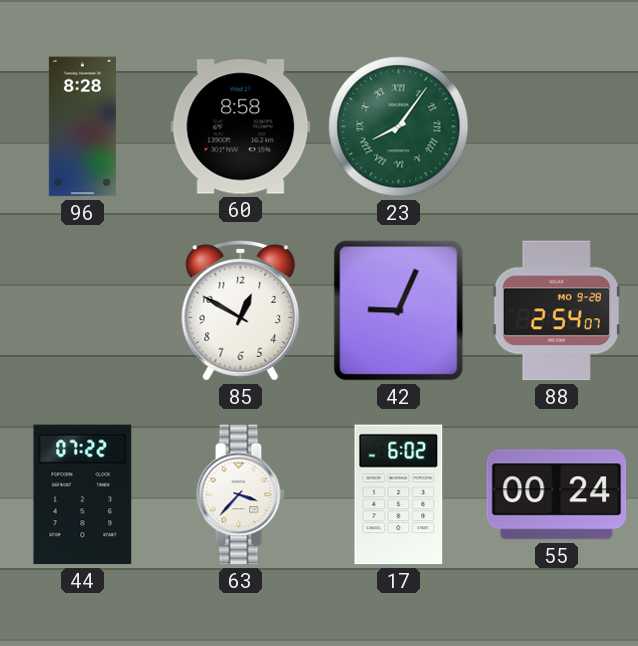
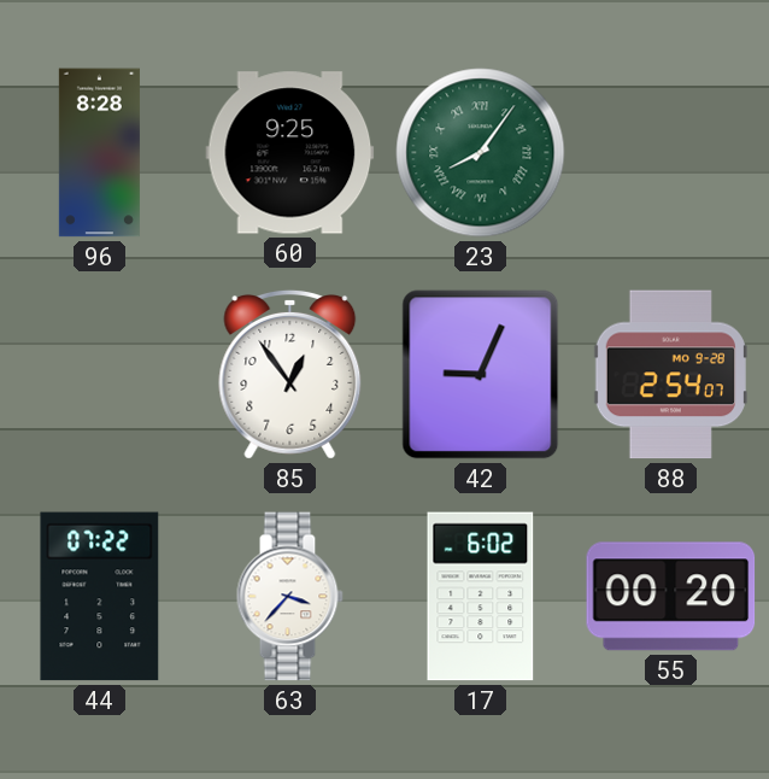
60: 8:58 -> 9:25 (290, 153)
85: 12:50 -> 12:54 (290, 374)
55: 00:24 -> 00:20 (671, 597)
